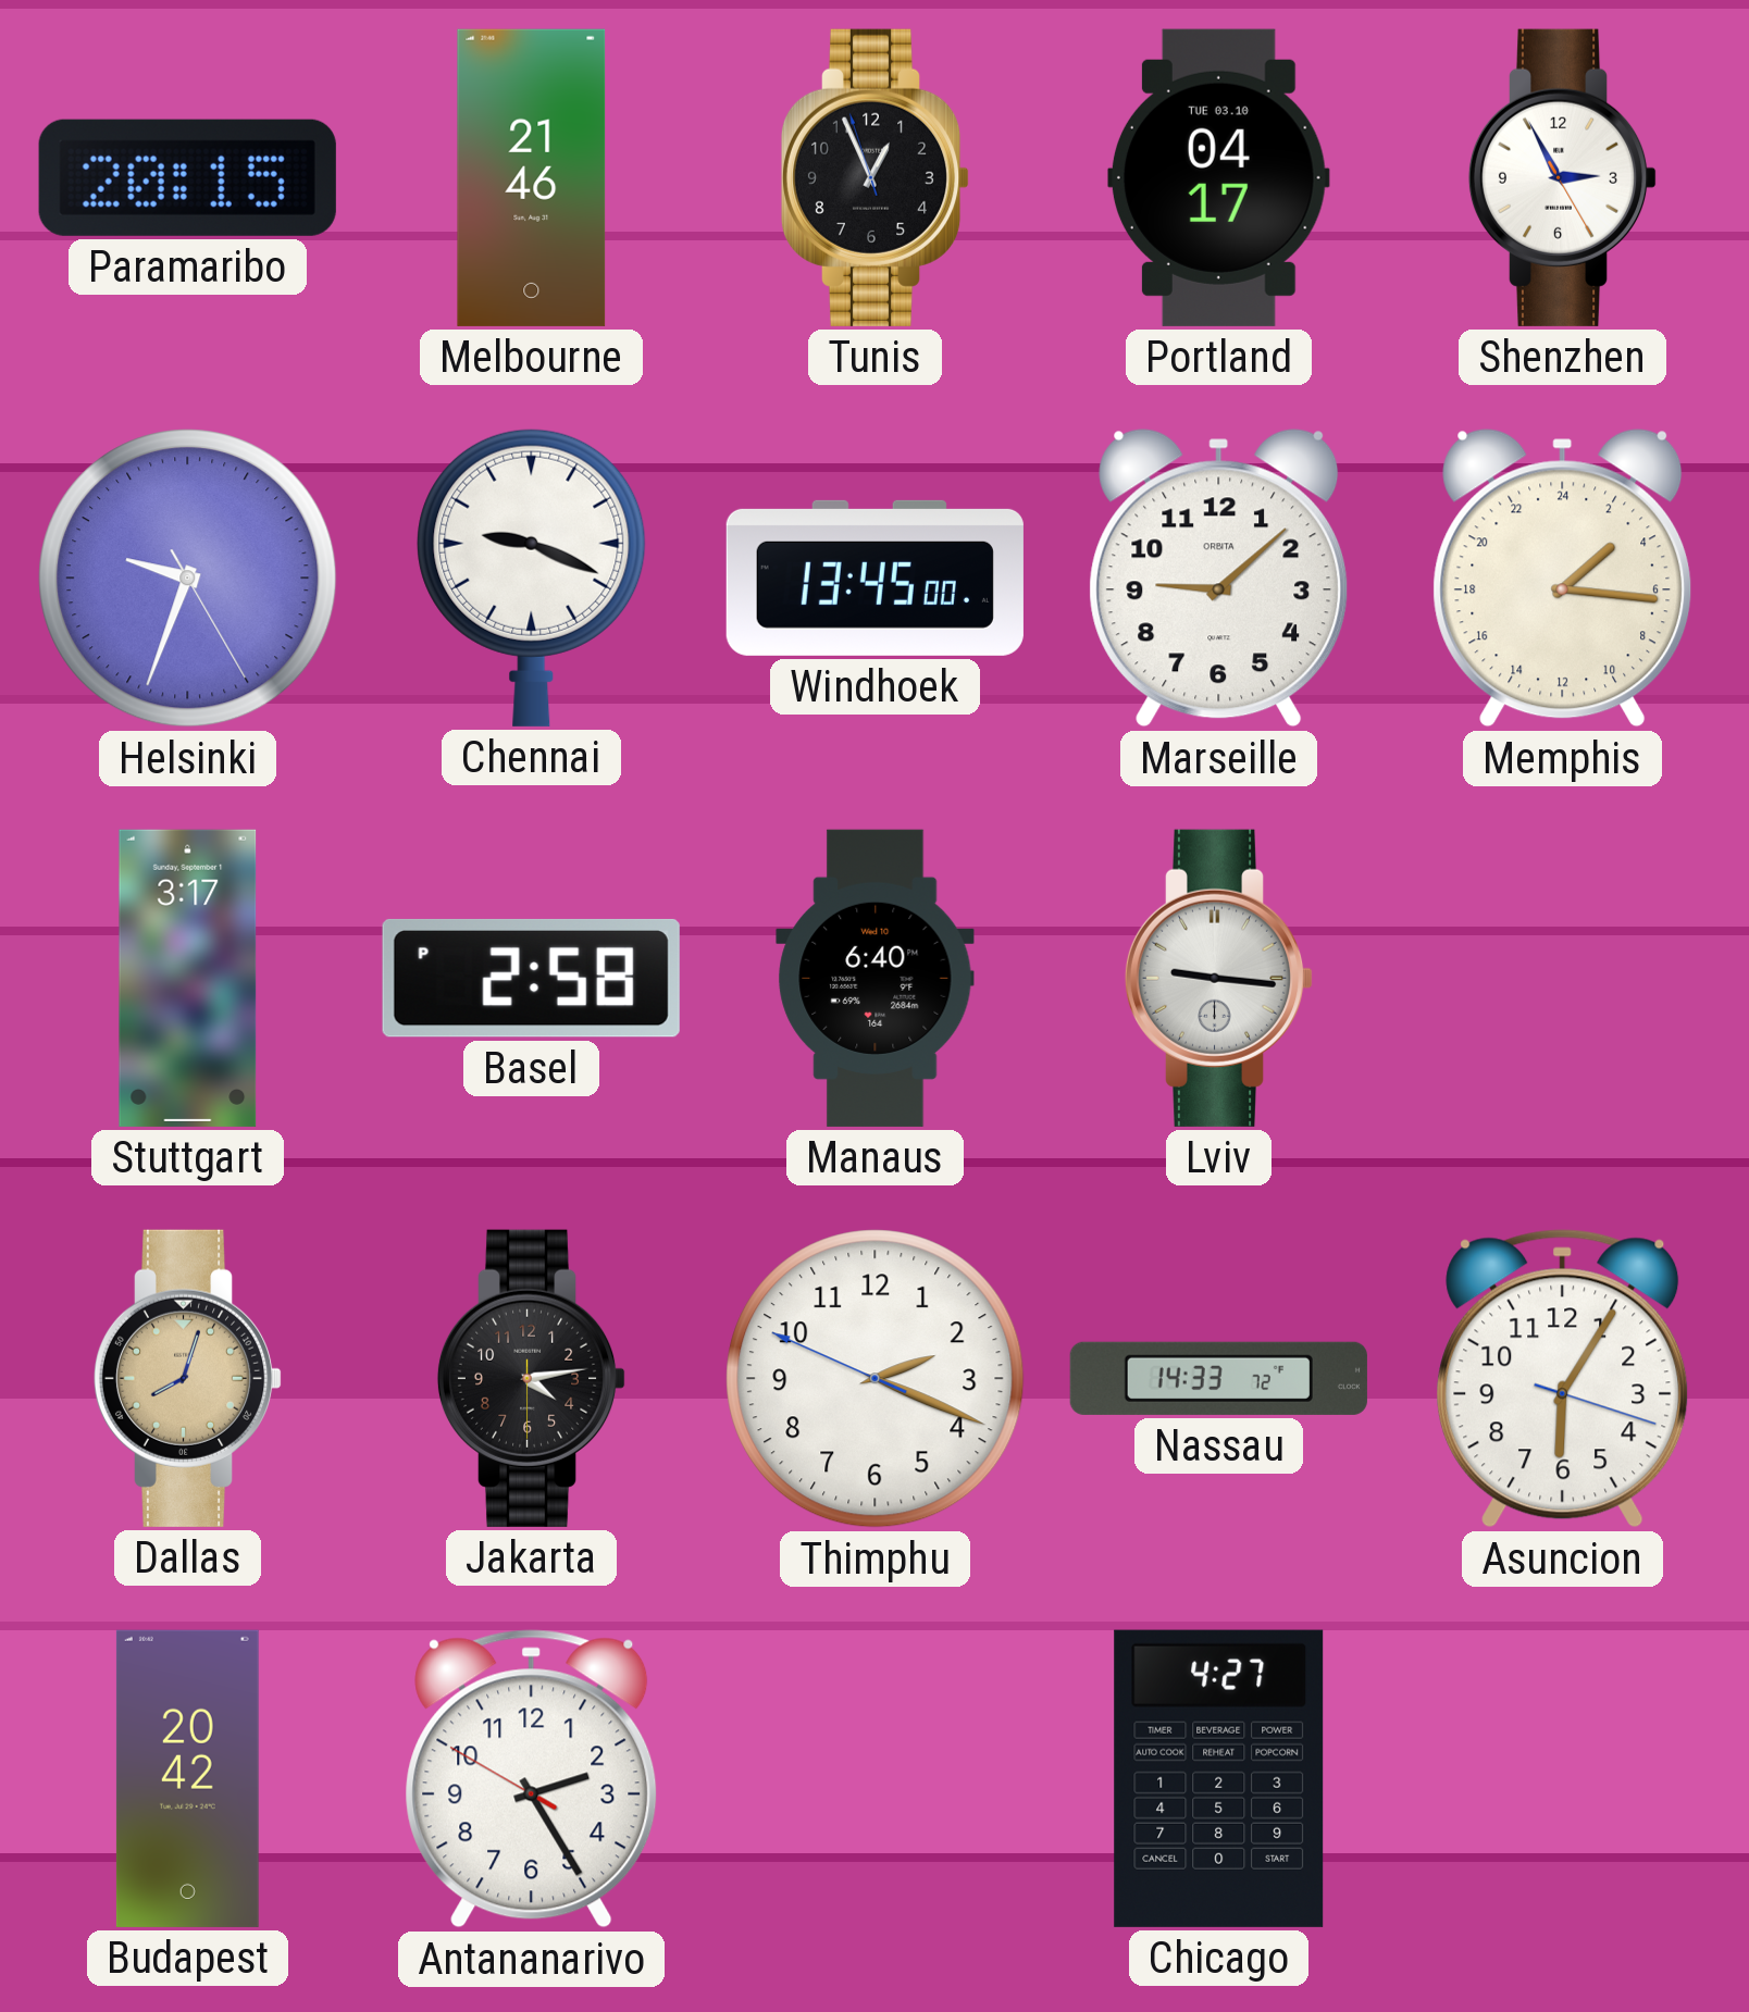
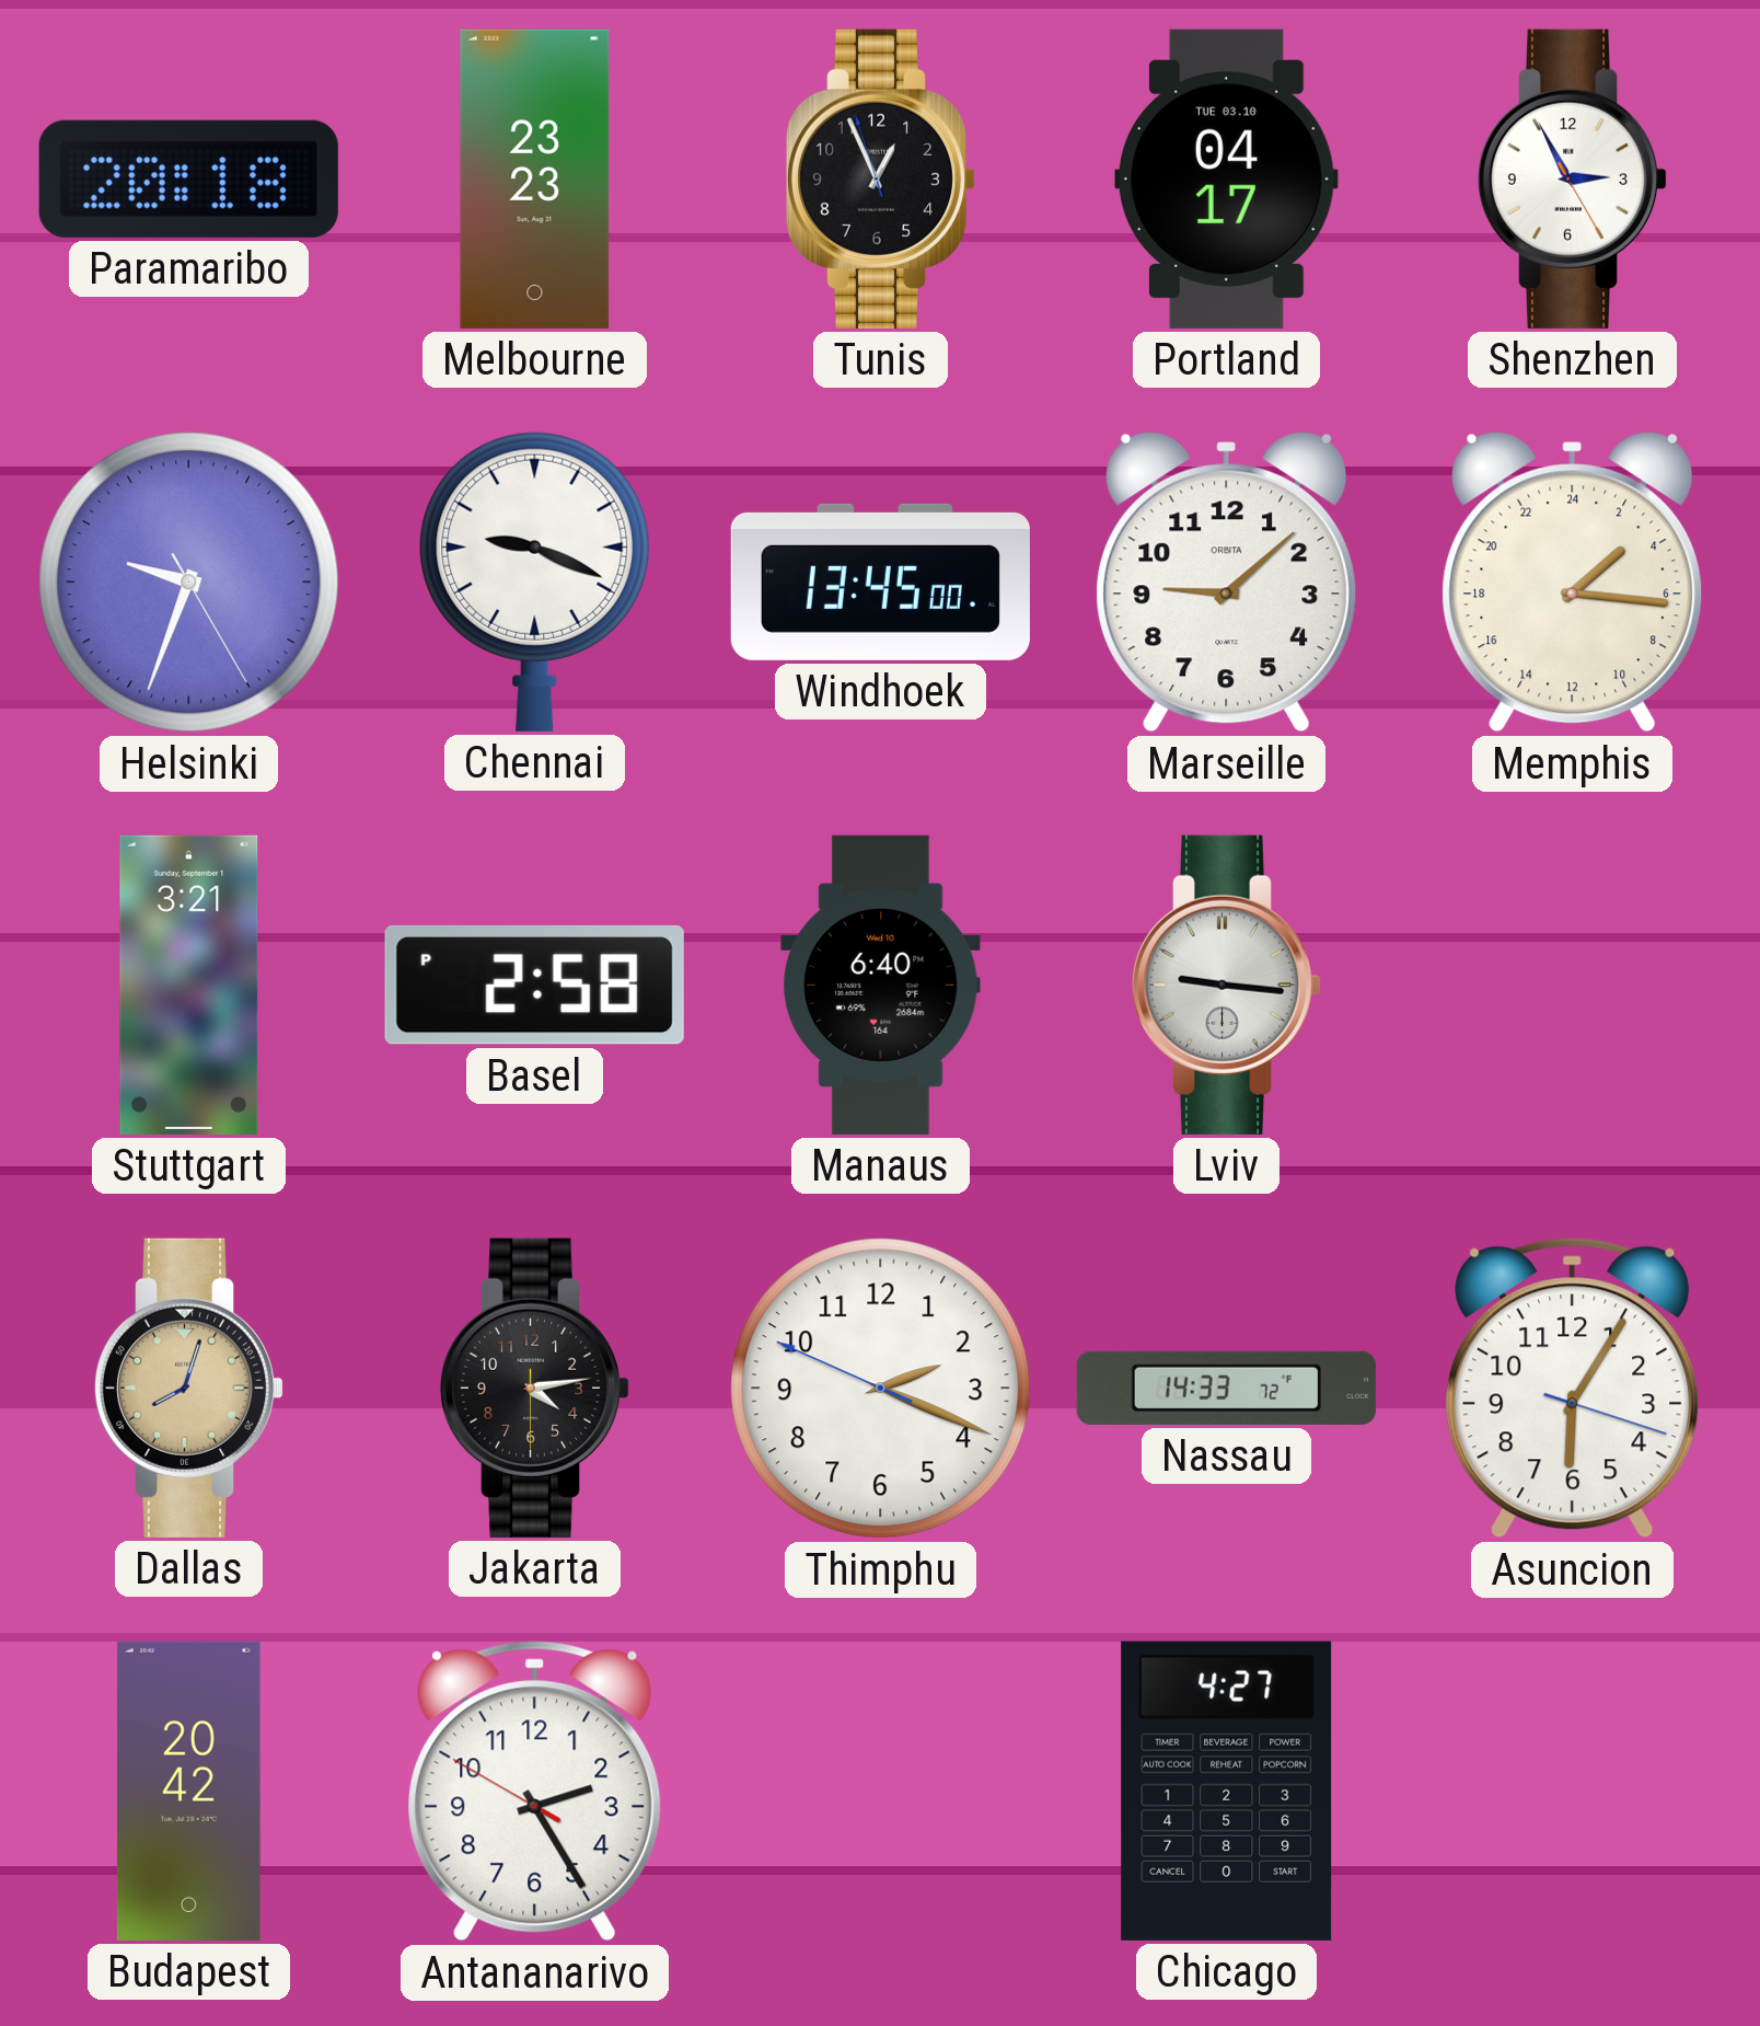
Paramaribo: 20:15 -> 20:18 (188, 179)
Melbourne: 21:46 -> 23:23 (535, 179)
Stuttgart: 3:17 -> 3:21 (189, 985)
